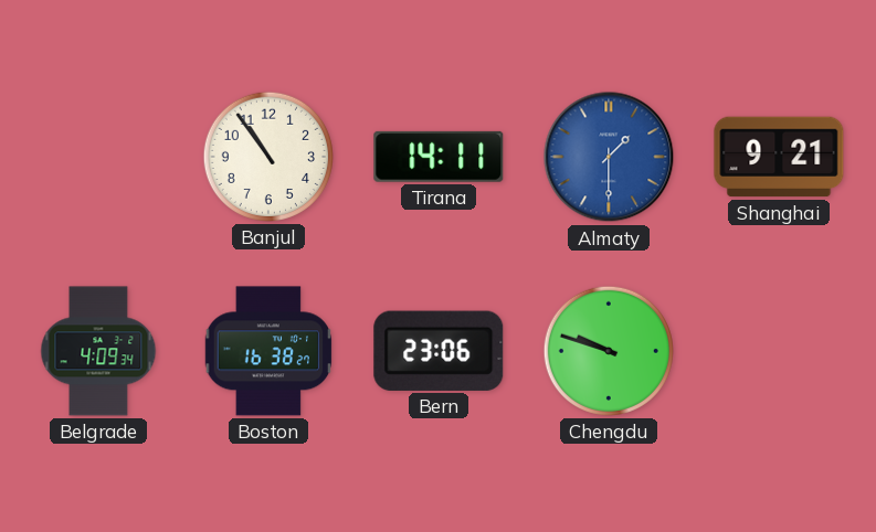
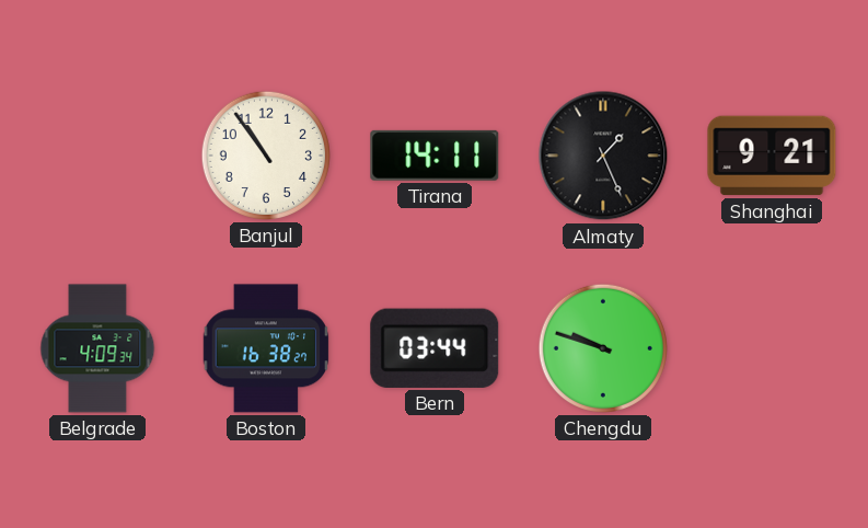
Almaty: 1:30 -> 1:26 (603, 156)
Almaty dial: blue -> black (603, 156)
Bern: 23:06 -> 03:44 (435, 348)
